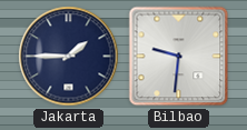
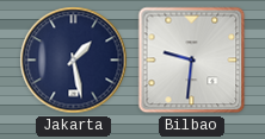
Jakarta: 1:45 -> 1:28 (74, 61)
